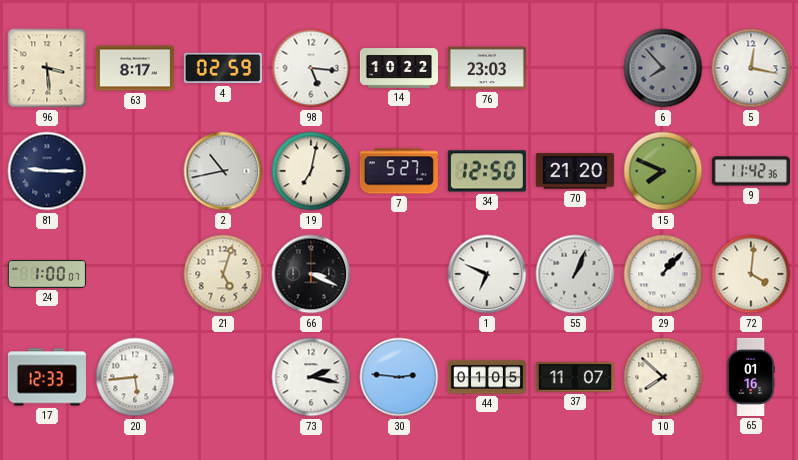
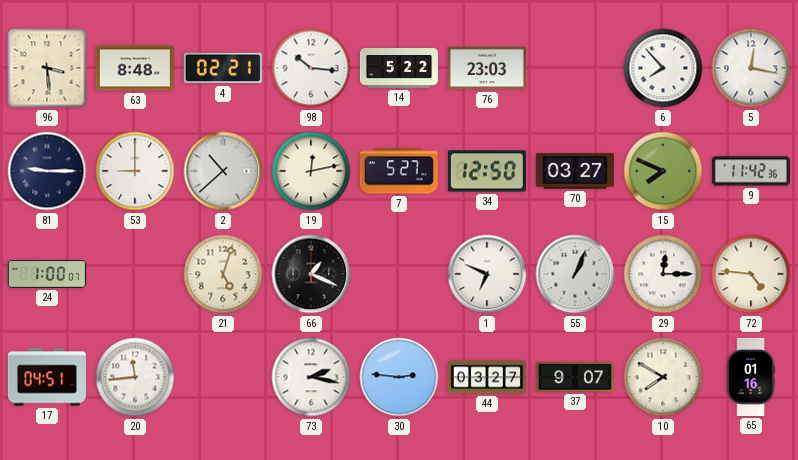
63: 8:17 -> 8:48 (135, 68)
4: 02:59 -> 02:21 (223, 68)
98: 5:16 -> 10:16 (311, 68)
14: 10:22 -> 5:22 (399, 69)
6 dial: grey -> white (663, 68)
53: none -> 9:00 (135, 171)
2: 10:43 -> 10:38 (223, 171)
19: 7:02 -> 12:13 (311, 171)
70: 21:20 -> 03:27 (575, 171)
66: 3:19 -> 1:19 (311, 274)
29: 1:07 -> 12:15 (663, 274)
72: 4:01 -> 4:46 (751, 274)
17: 12:33 -> 04:51 (47, 377)
20: 5:44 -> 11:44 (135, 377)
44: 01:05 -> 03:27 (487, 377)
37: 11:07 -> 9:07 (575, 377)
10: 7:52 -> 7:50 (663, 377)
